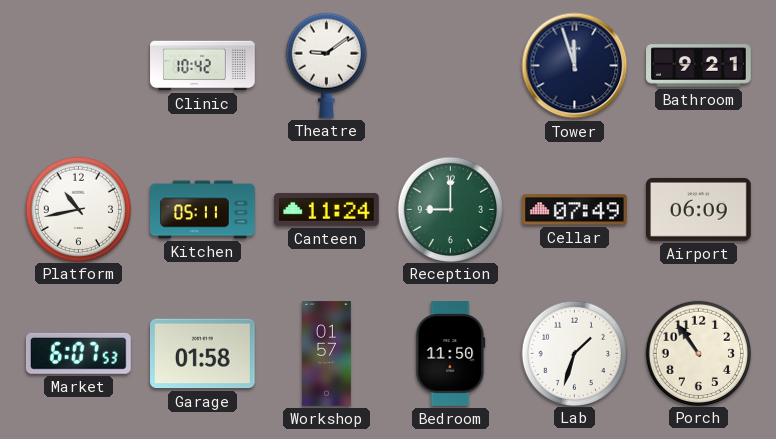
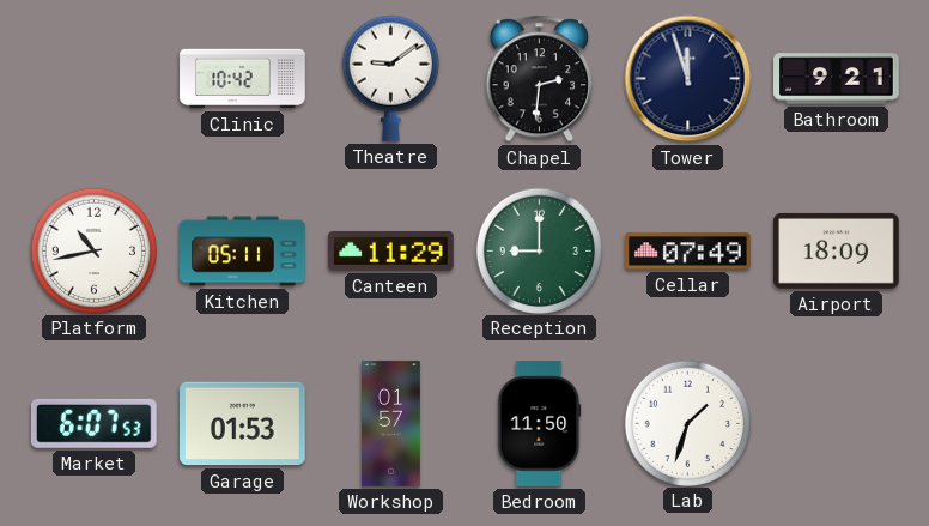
Chapel: none -> 2:31 (539, 79)
Canteen: 11:24 -> 11:29 (391, 250)
Airport: 06:09 -> 18:09 (837, 250)
Garage: 01:58 -> 01:53 (243, 424)
Porch: 10:54 -> none (698, 353)
